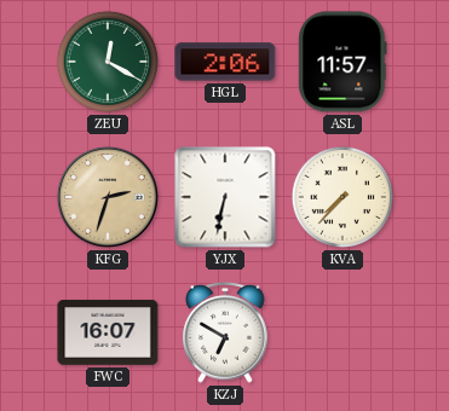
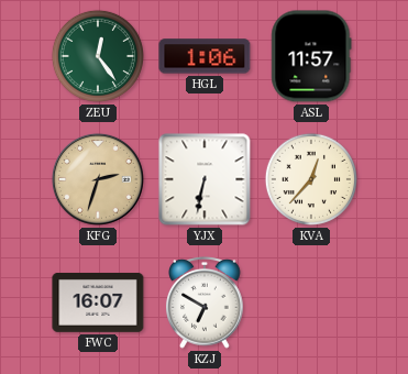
ZEU: 12:20 -> 12:24 (98, 56)
HGL: 2:06 -> 1:06 (205, 56)
KVA: 7:37 -> 12:37 (311, 179)
